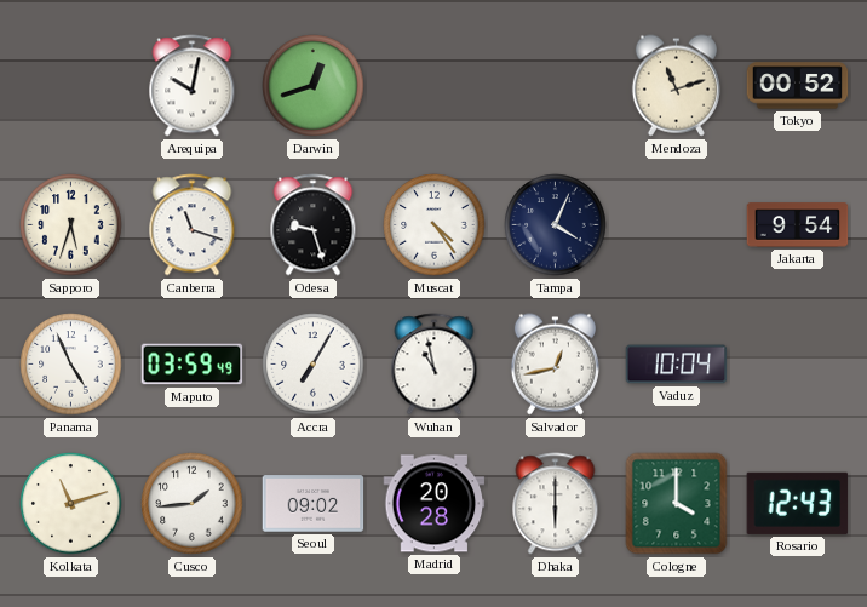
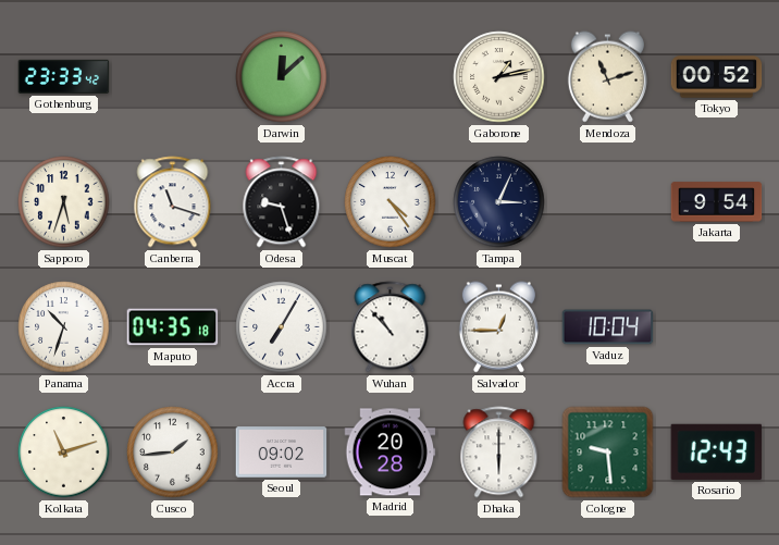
Gothenburg: none -> 23:33 (64, 76)
Arequipa: 10:02 -> none (193, 86)
Darwin: 12:42 -> 12:08 (282, 77)
Gaborone: none -> 1:13 (499, 77)
Tampa: 4:04 -> 3:04 (499, 202)
Panama: 4:56 -> 10:33 (64, 327)
Maputo: 03:59 -> 04:35 (173, 327)
Wuhan: 10:58 -> 10:53 (391, 327)
Salvador: 12:43 -> 12:45 (498, 327)
Cologne: 4:00 -> 9:29 (608, 453)
